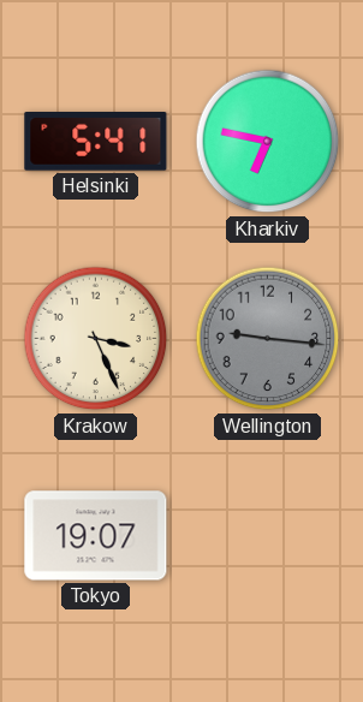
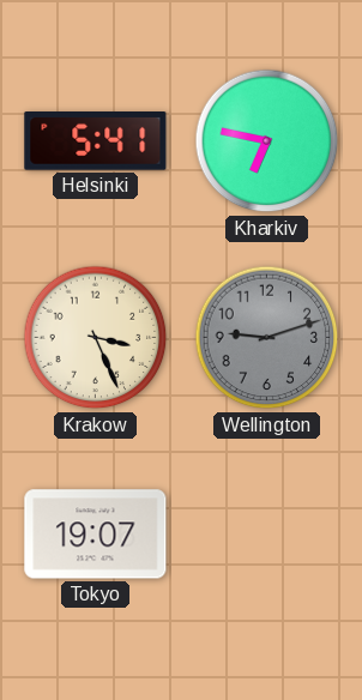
Wellington: 9:16 -> 9:12 (267, 338)
